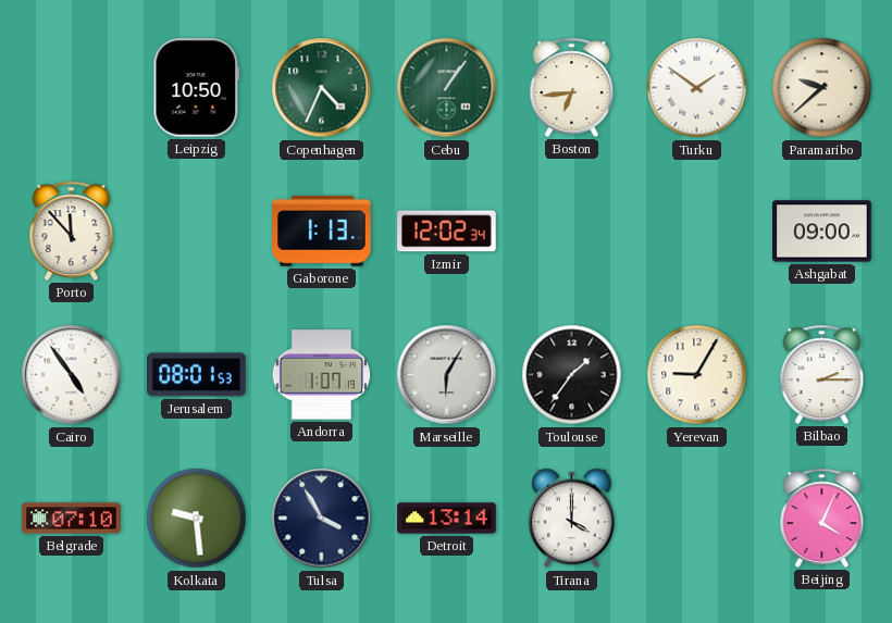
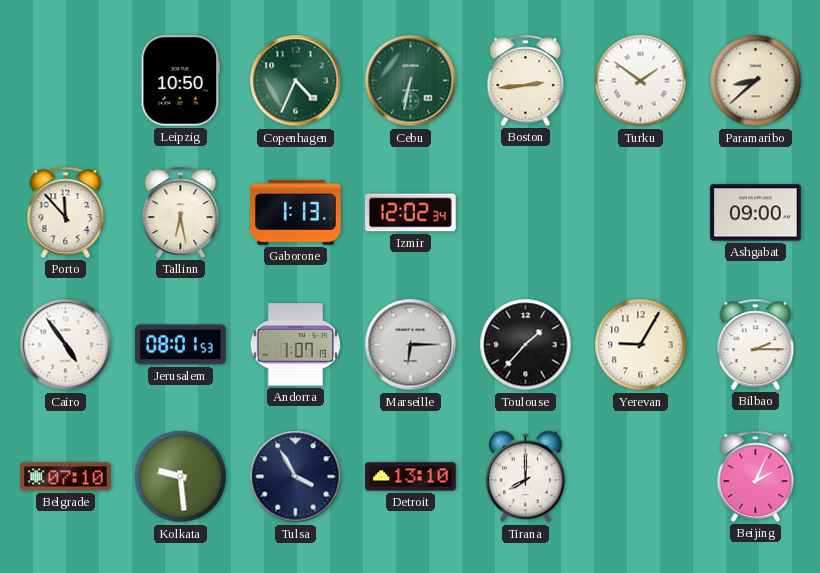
Cebu: 1:06 -> 6:32 (411, 81)
Boston: 6:44 -> 2:44 (526, 80)
Paramaribo: 9:38 -> 8:38 (756, 81)
Tallinn: none -> 6:28 (181, 212)
Marseille: 6:05 -> 6:15 (411, 345)
Toulouse: 1:36 -> 1:37 (526, 345)
Detroit: 13:14 -> 13:10 (411, 477)
Tirana: 4:00 -> 8:00 (525, 477)
Beijing: 4:04 -> 2:04 (756, 476)
